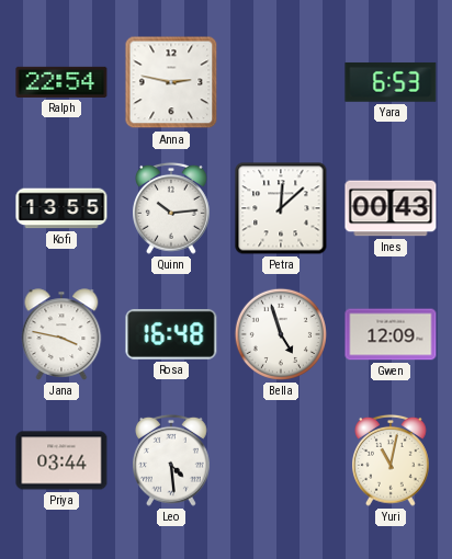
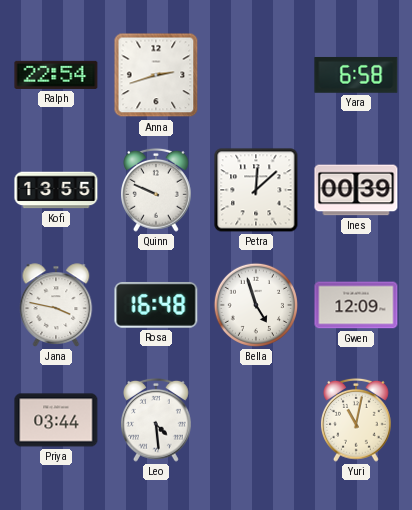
Anna: 2:47 -> 2:42 (156, 75)
Yara: 6:53 -> 6:58 (356, 75)
Quinn: 10:14 -> 9:49 (157, 190)
Ines: 00:43 -> 00:39 (356, 190)
